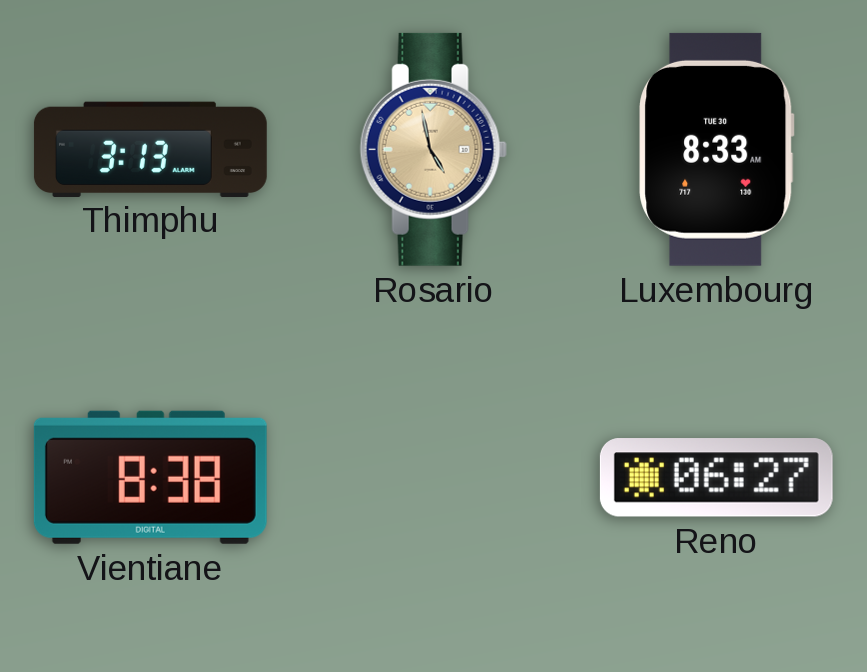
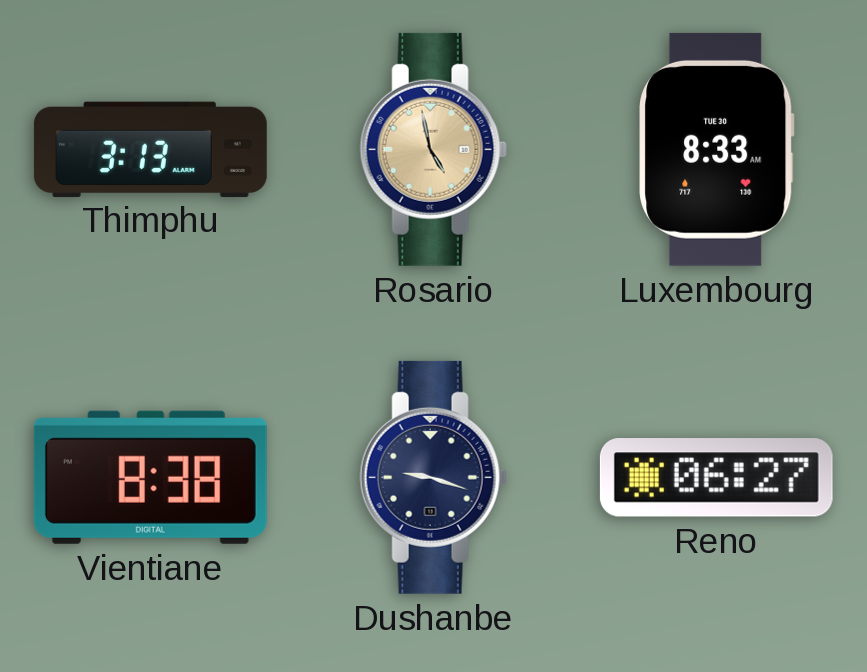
Dushanbe: none -> 9:18 (433, 477)
